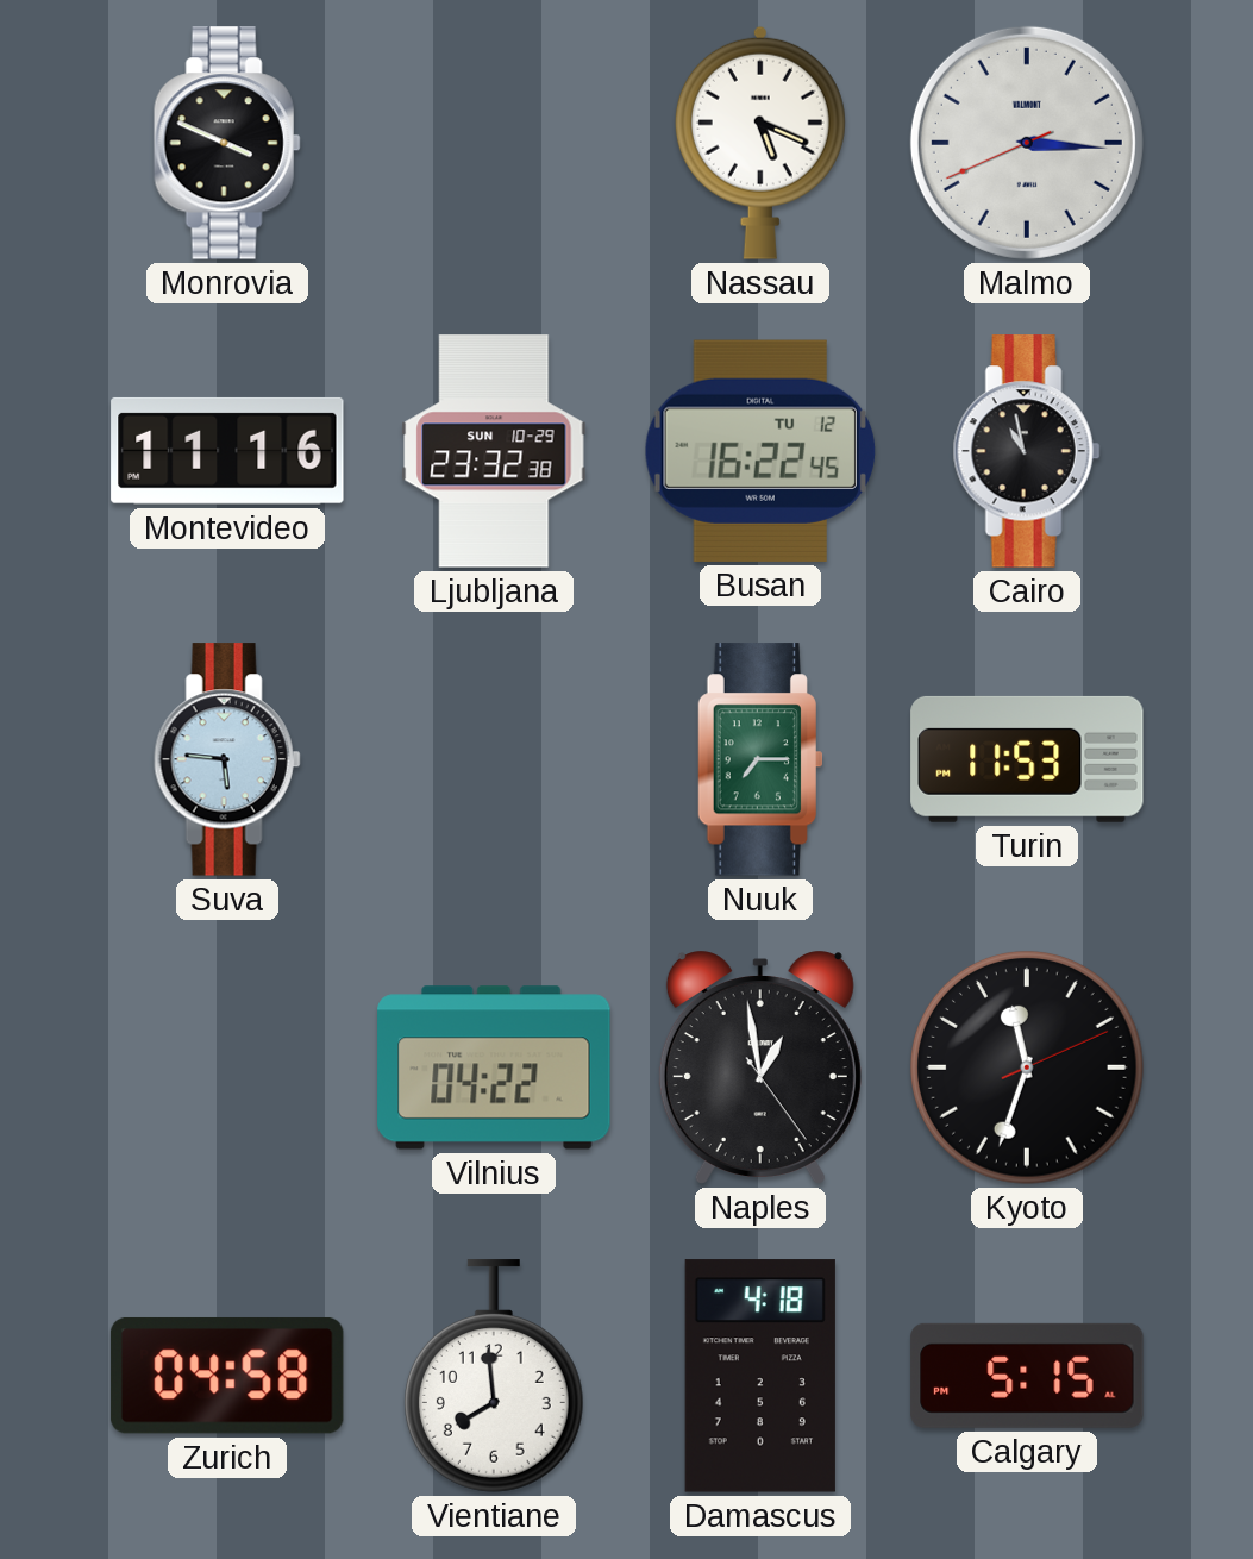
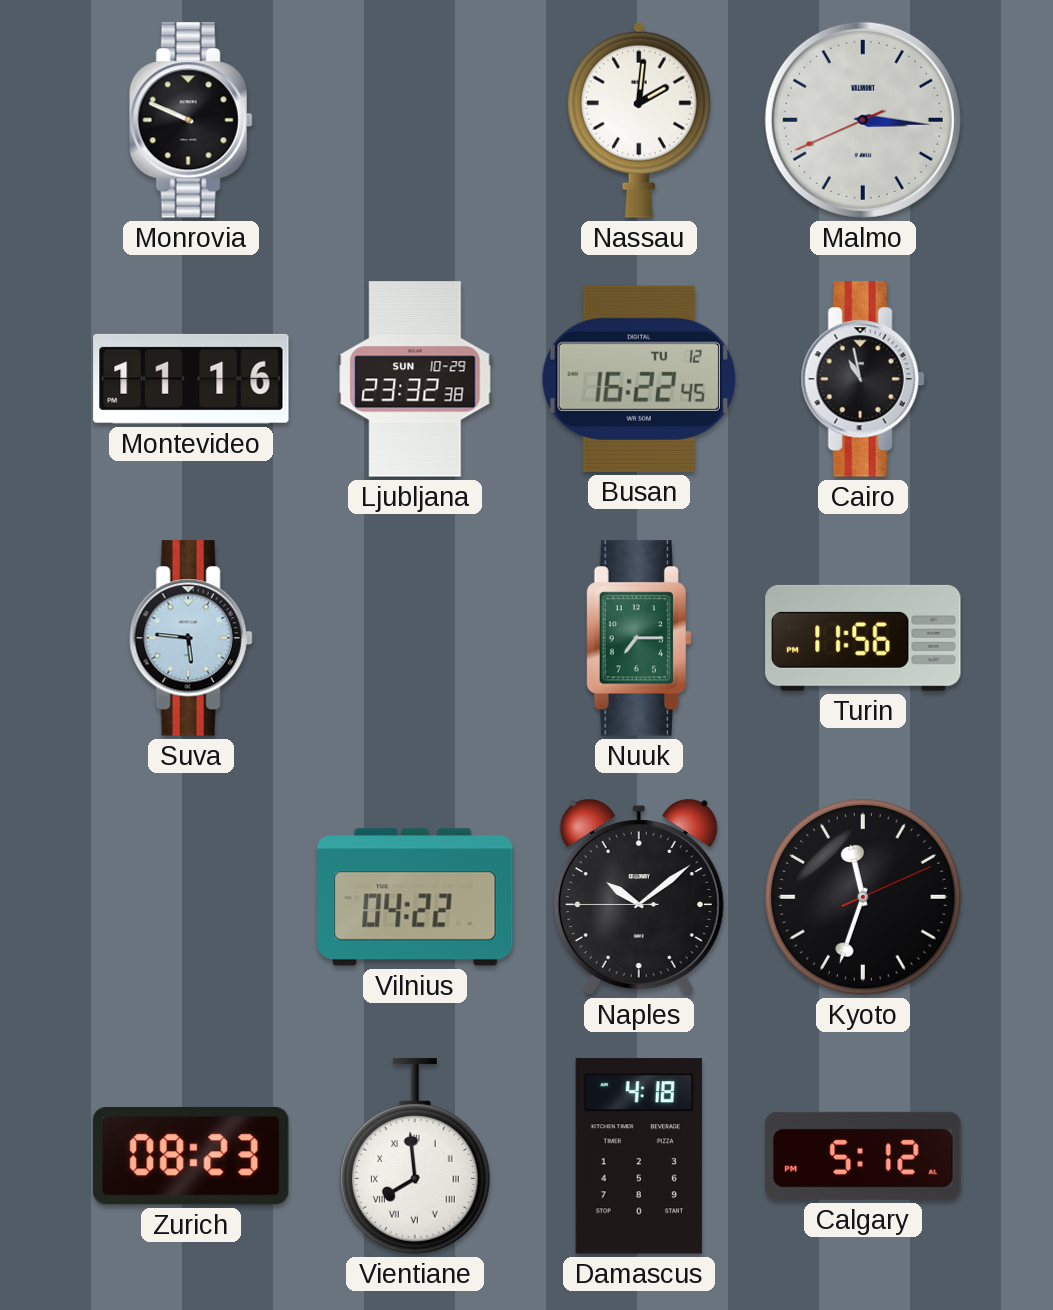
Monrovia: 3:49 -> 9:49 (191, 120)
Nassau: 5:19 -> 2:01 (639, 120)
Turin: 11:53 -> 11:56 (863, 638)
Naples: 12:58 -> 10:08 (639, 897)
Zurich: 04:58 -> 08:23 (191, 1156)
Vientiane numerals: Arabic -> Roman (415, 1156)
Calgary: 5:15 -> 5:12 (863, 1156)
